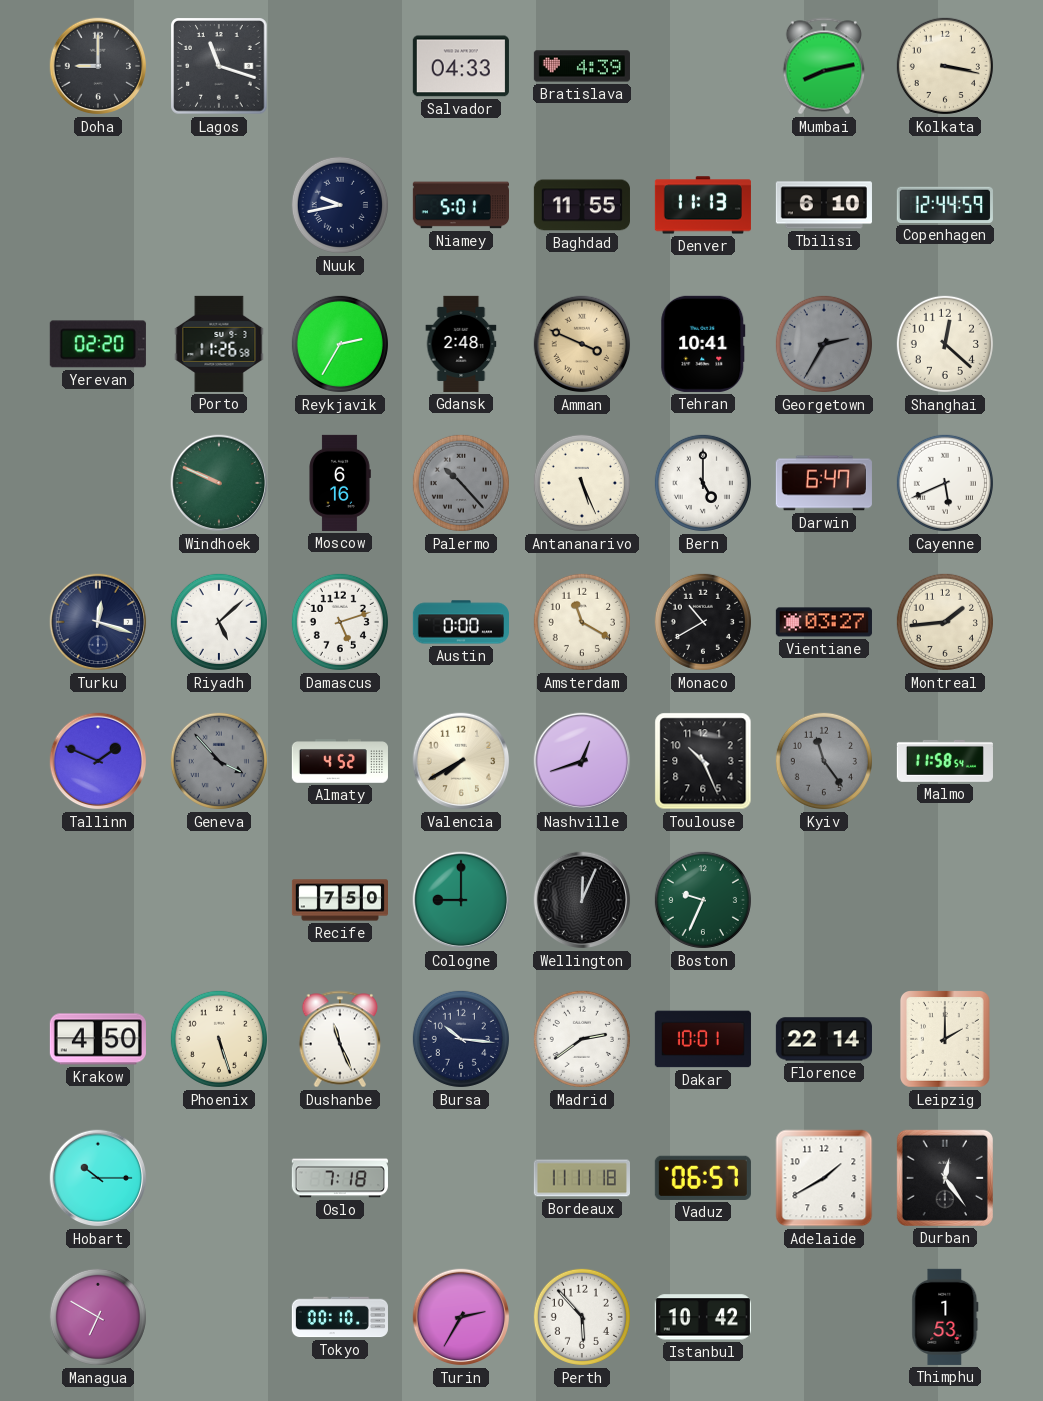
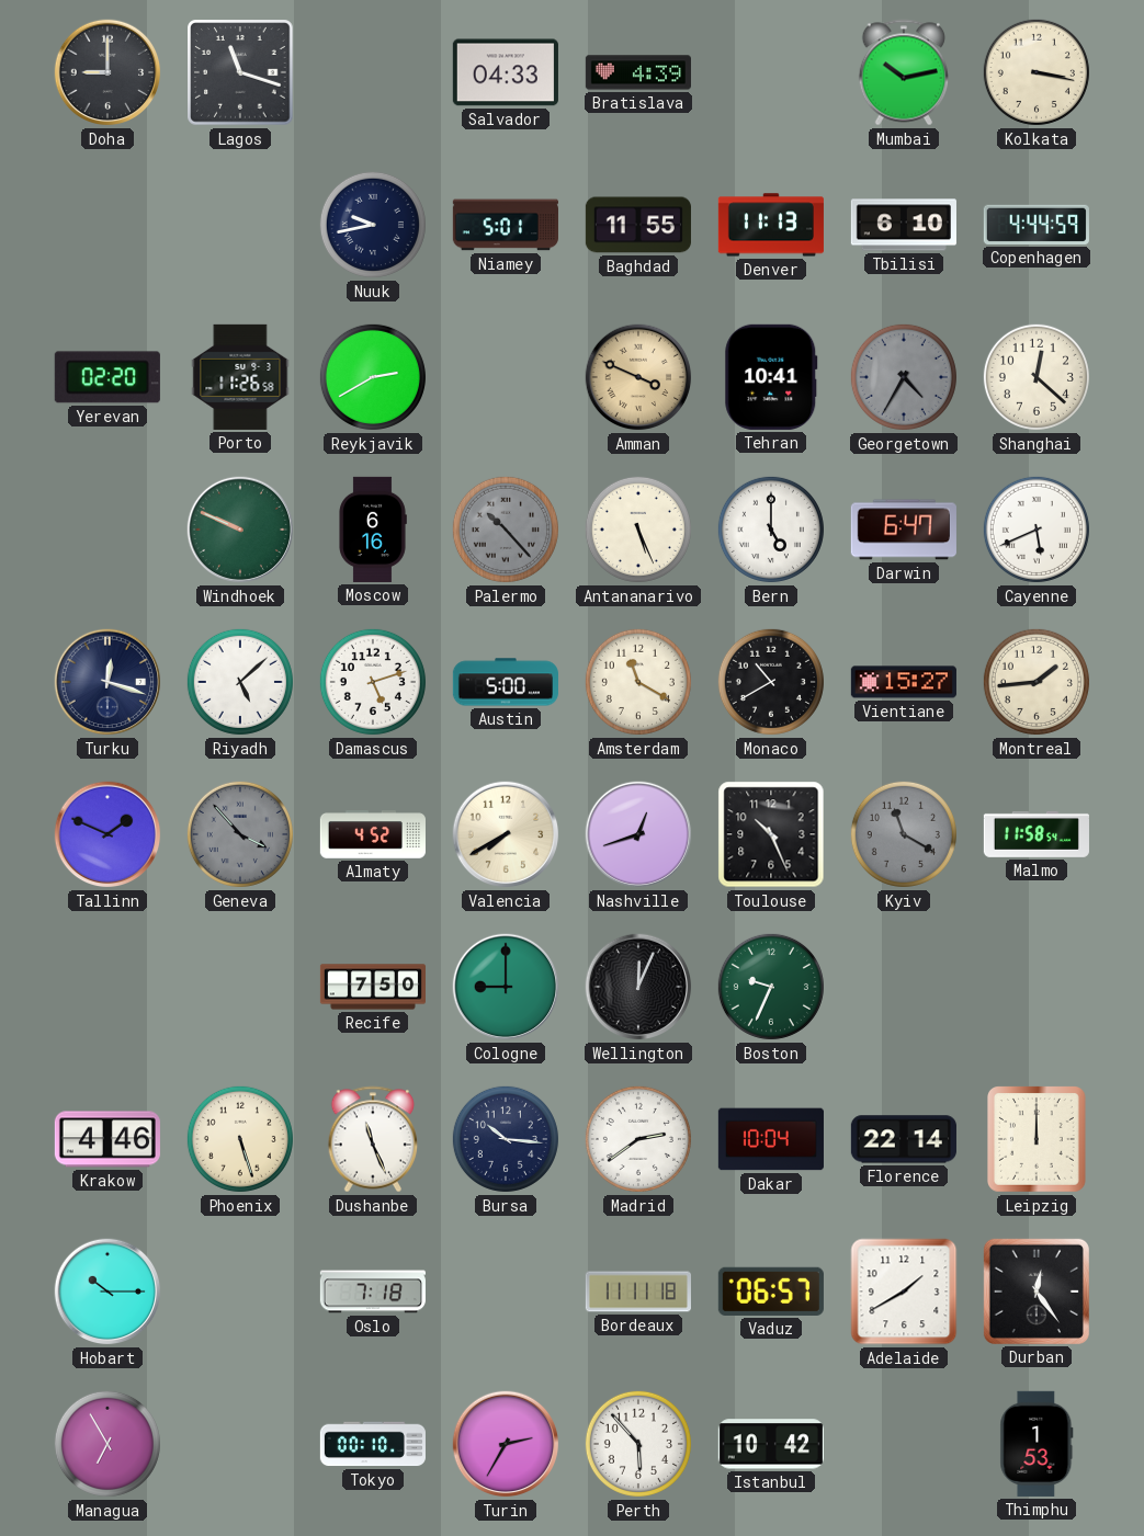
Mumbai: 8:13 -> 10:13 (904, 72)
Copenhagen: 12:44 -> 4:44 (1037, 225)
Reykjavik: 2:35 -> 2:40 (373, 377)
Gdansk: 2:48 -> none (461, 344)
Georgetown: 2:35 -> 4:35 (904, 377)
Austin: 0:00 -> 5:00 (506, 682)
Vientiane: 03:27 -> 15:27 (904, 682)
Kyiv: 11:24 -> 11:20 (904, 834)
Krakow: 4:50 -> 4:46 (107, 1139)
Dakar: 10:01 -> 10:04 (771, 1139)
Leipzig: 2:00 -> 12:00 (1038, 1140)
Managua: 6:50 -> 6:55 (107, 1444)
